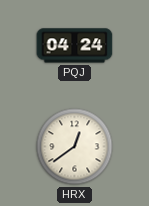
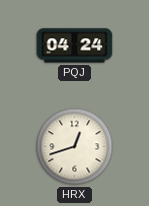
HRX: 12:39 -> 12:42 (75, 147)
